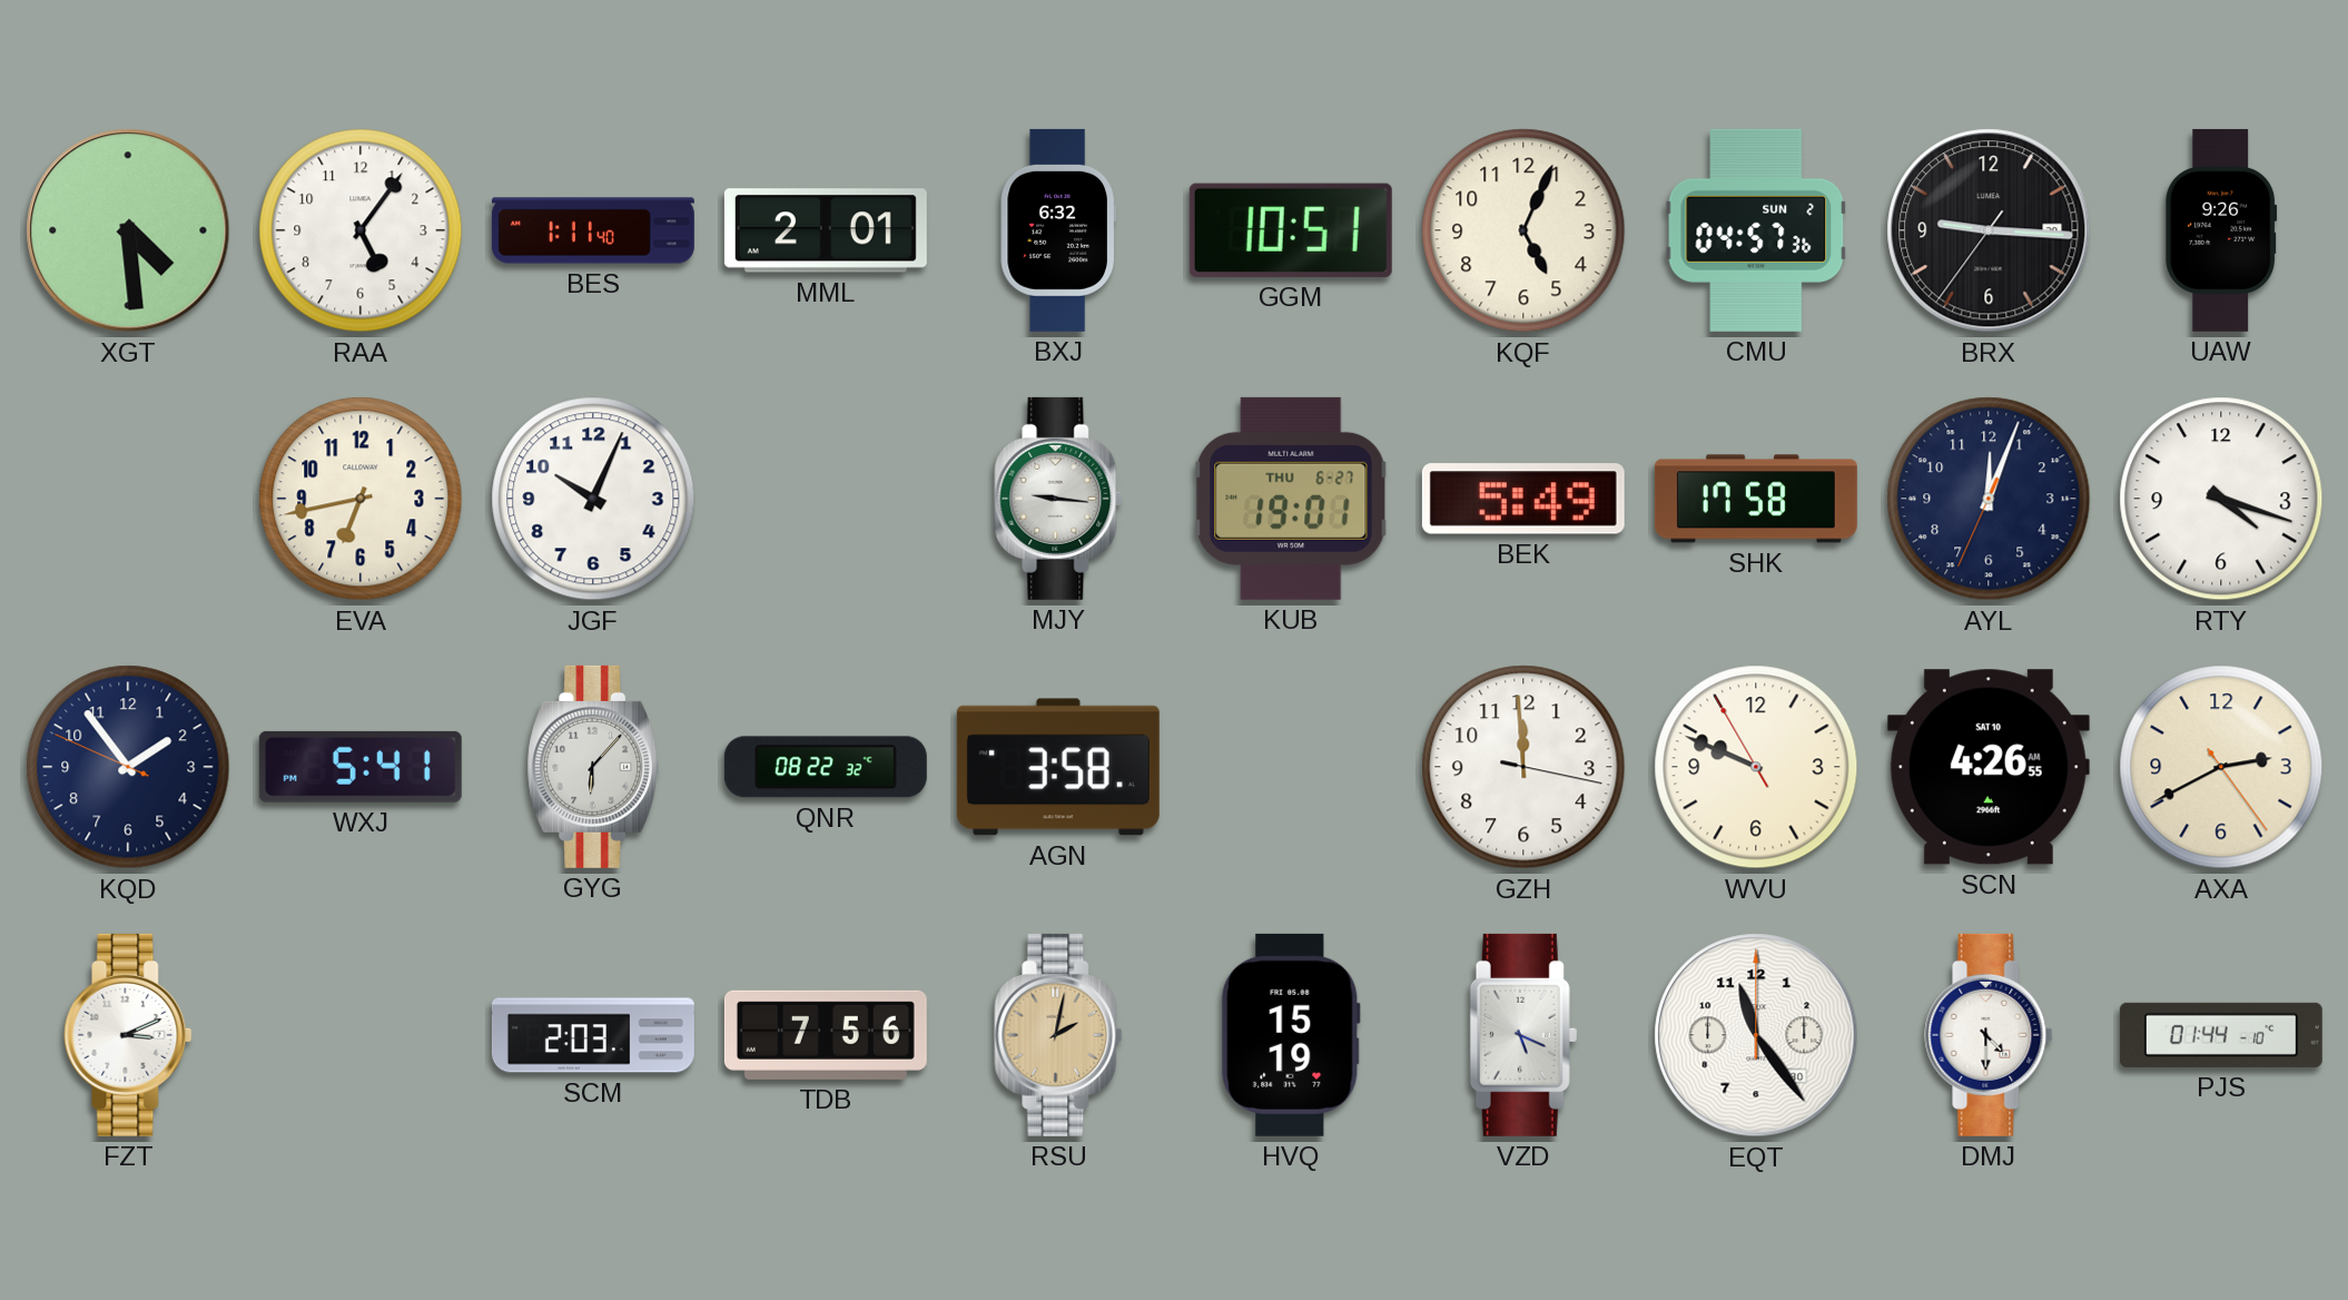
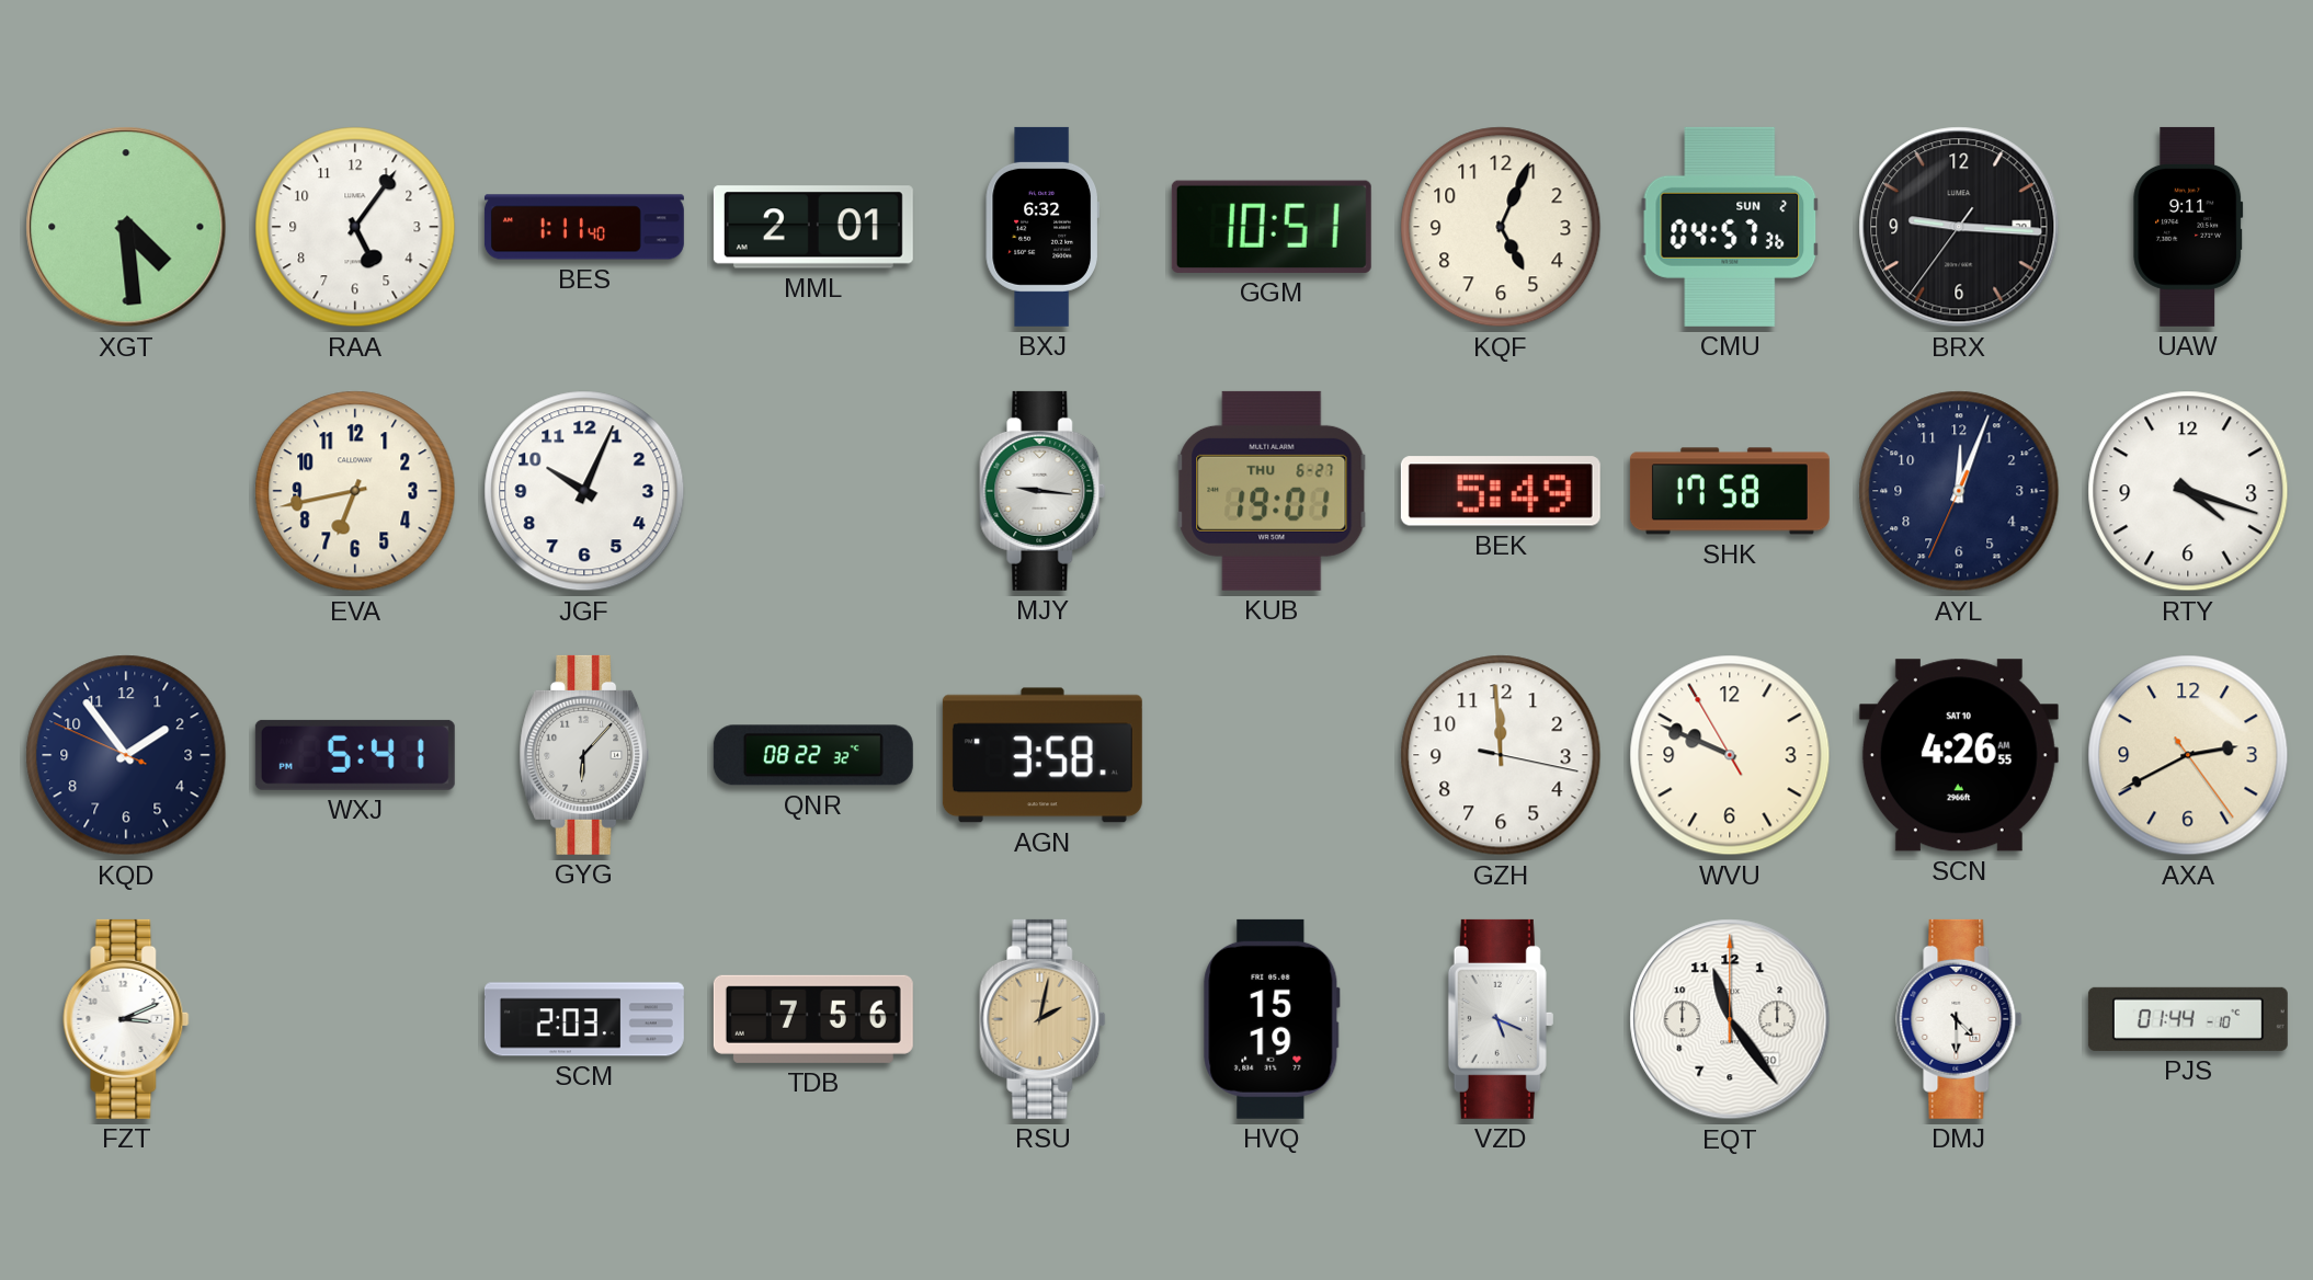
UAW: 9:26 -> 9:11 (2188, 227)
